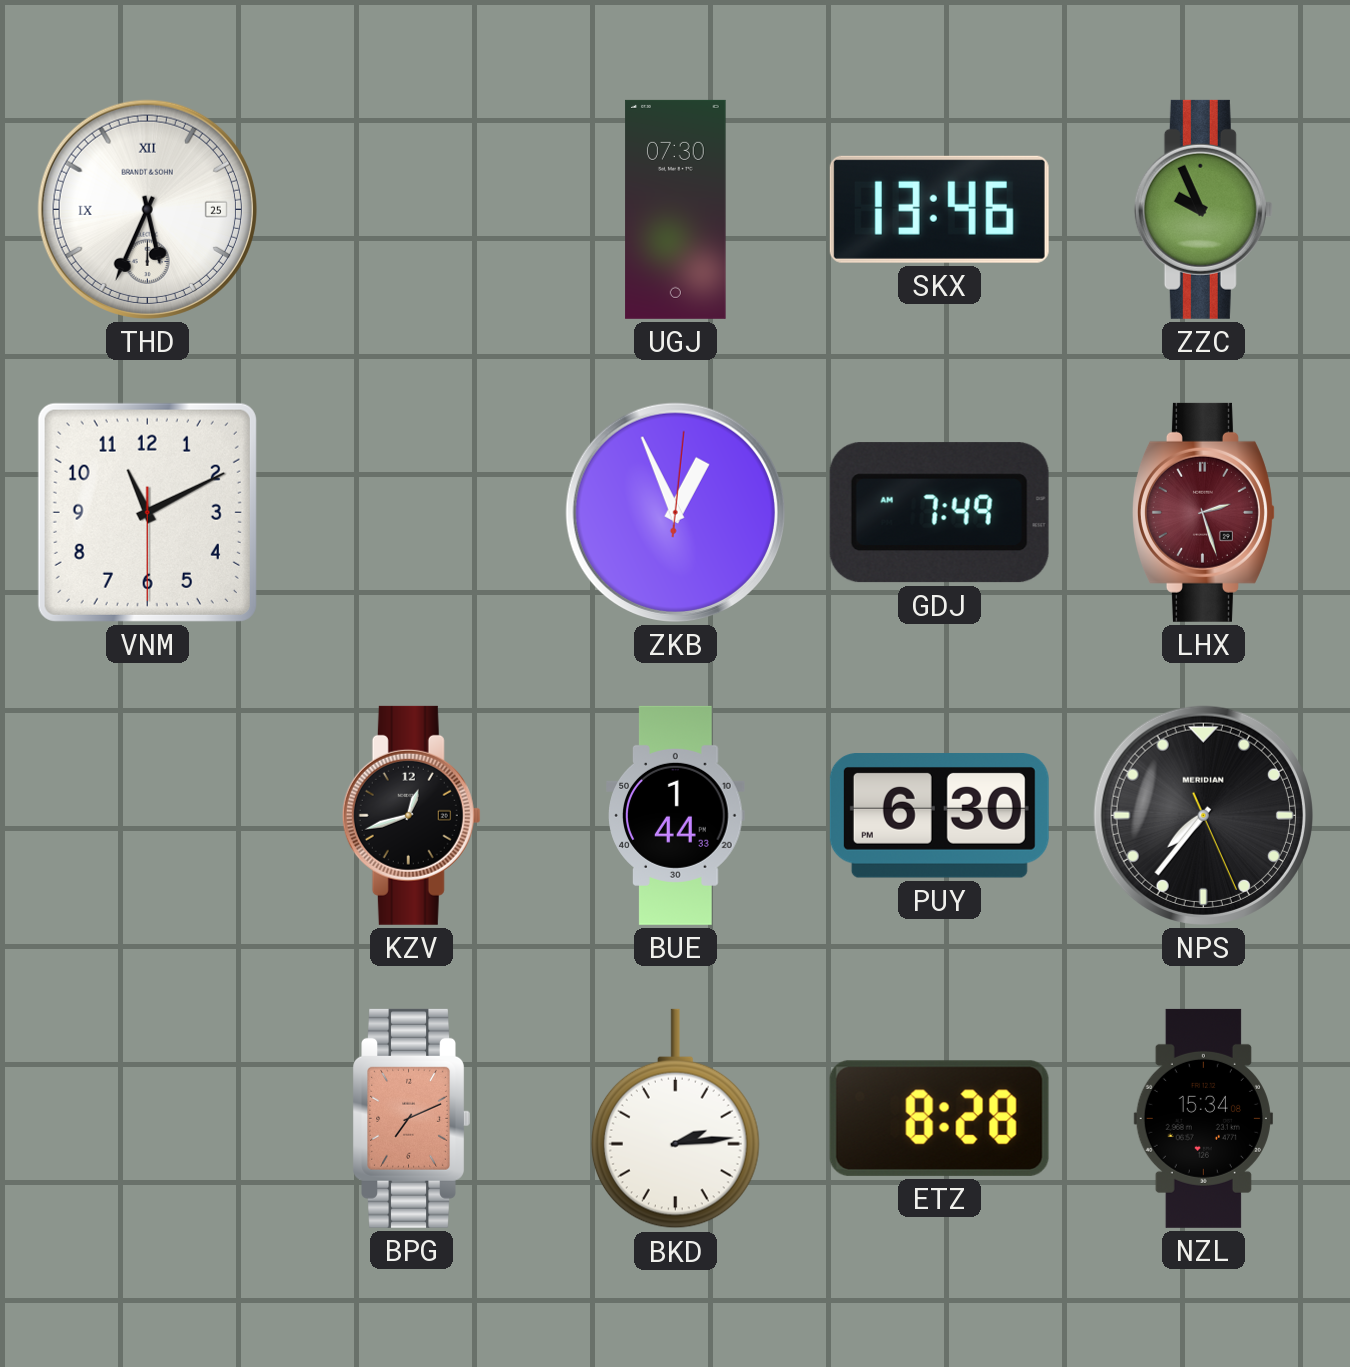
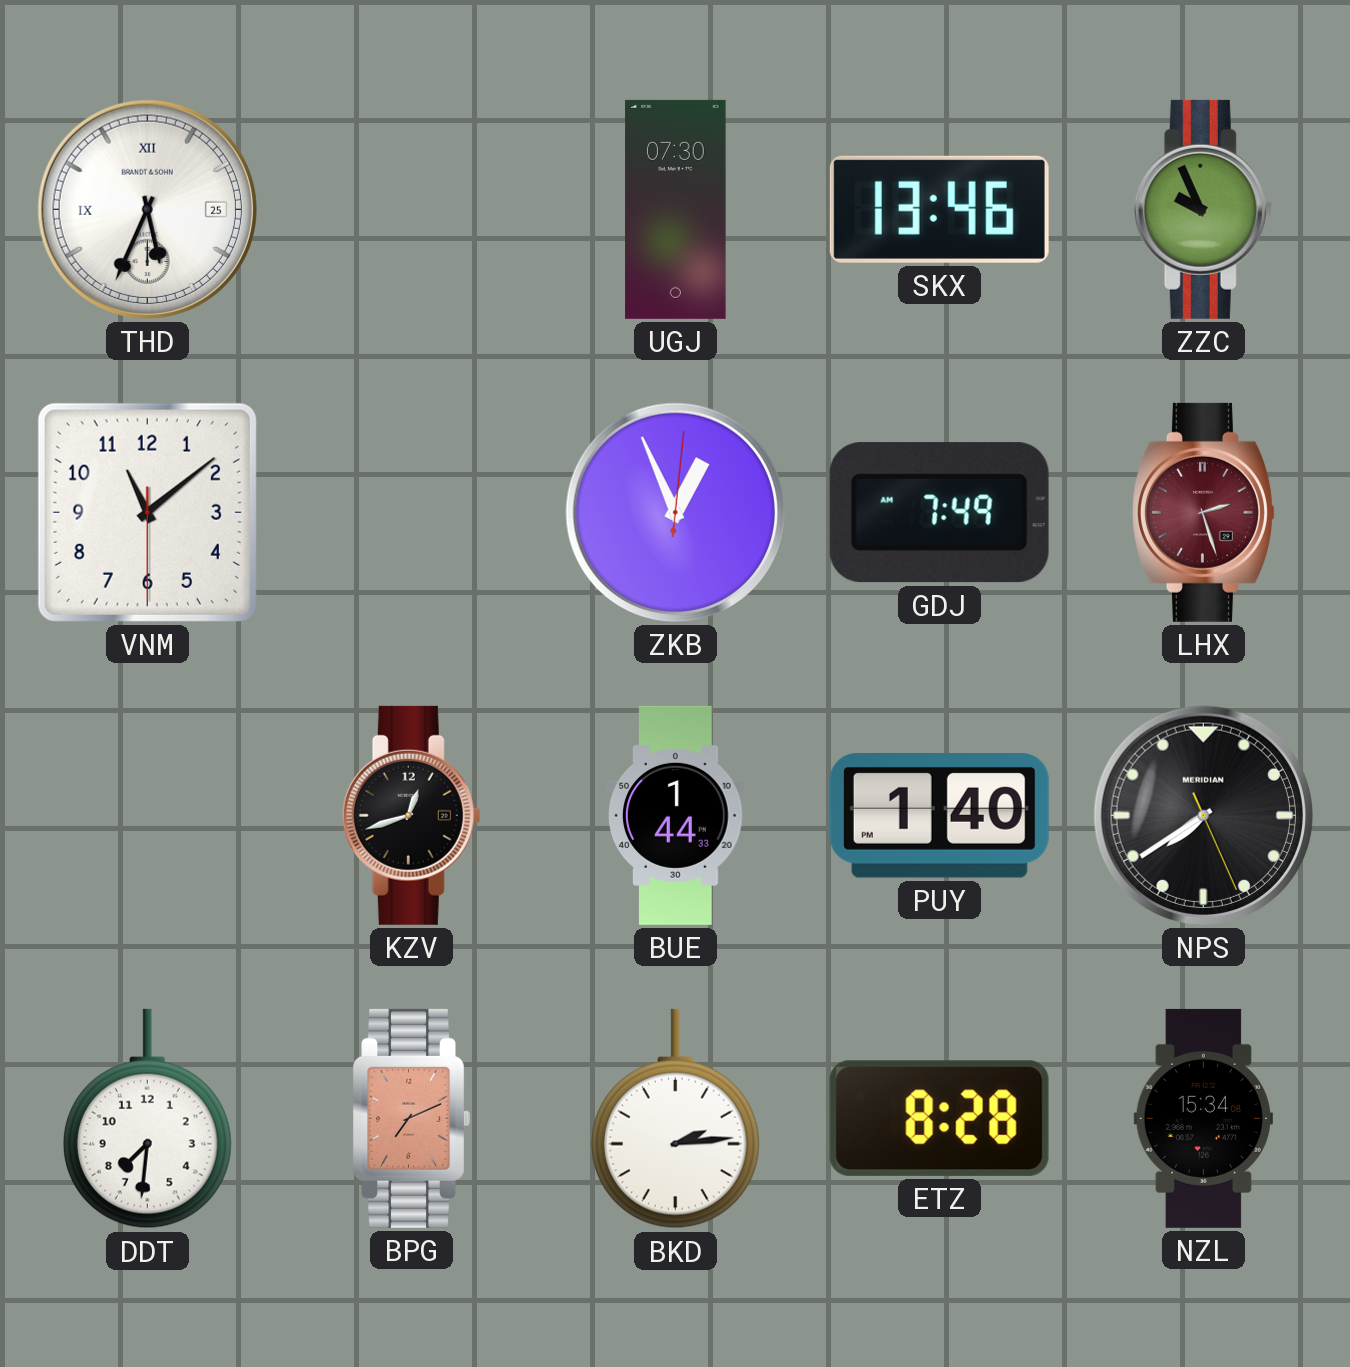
VNM: 11:10 -> 11:08 (147, 512)
PUY: 6:30 -> 1:40 (939, 816)
NPS: 7:36 -> 7:39 (1203, 815)
DDT: none -> 7:31 (147, 1119)
